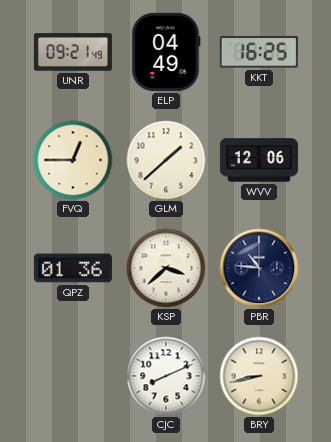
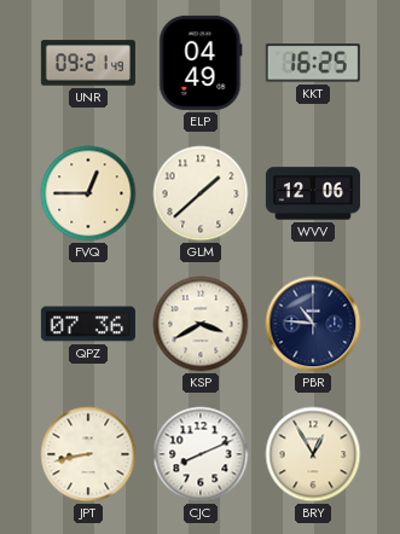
QPZ: 01:36 -> 07:36 (88, 324)
KSP: 3:38 -> 3:40 (201, 324)
JPT: none -> 8:43 (88, 454)
BRY: 8:43 -> 12:55 (313, 454)
